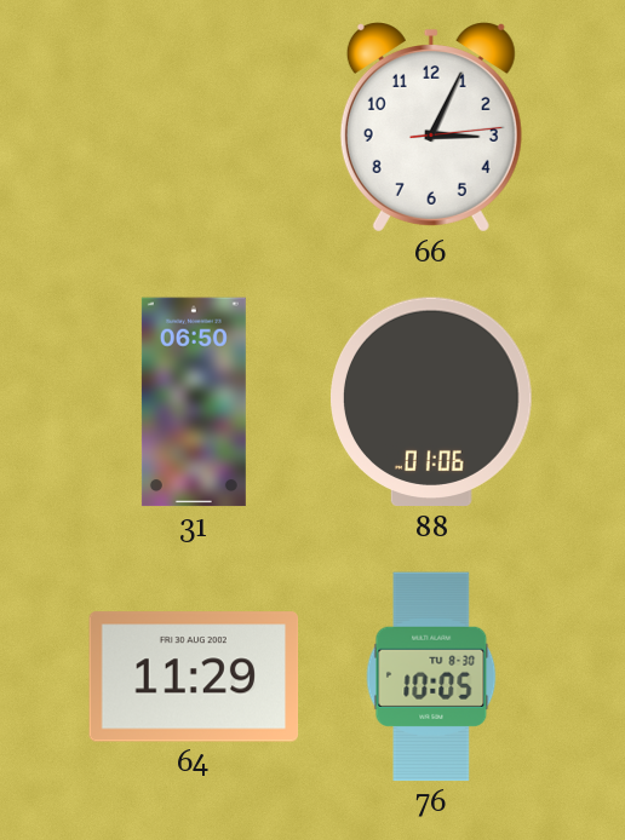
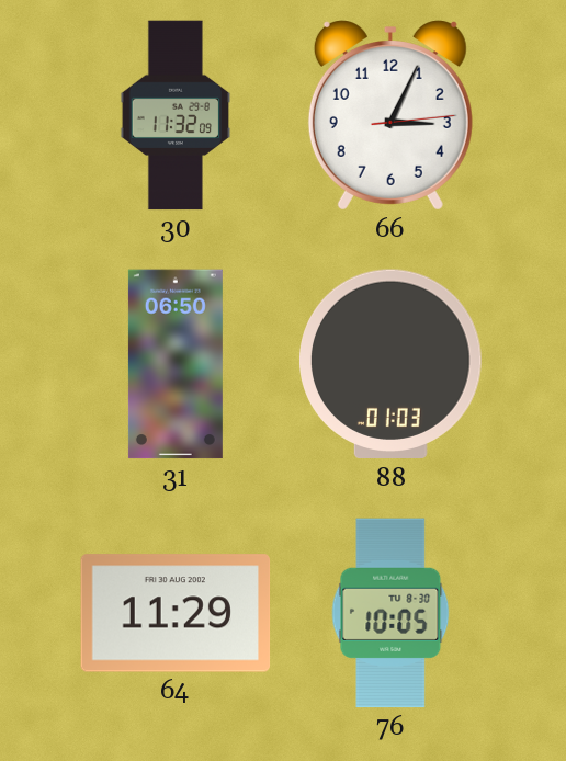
30: none -> 11:32 (176, 115)
88: 01:06 -> 01:03 (392, 364)
